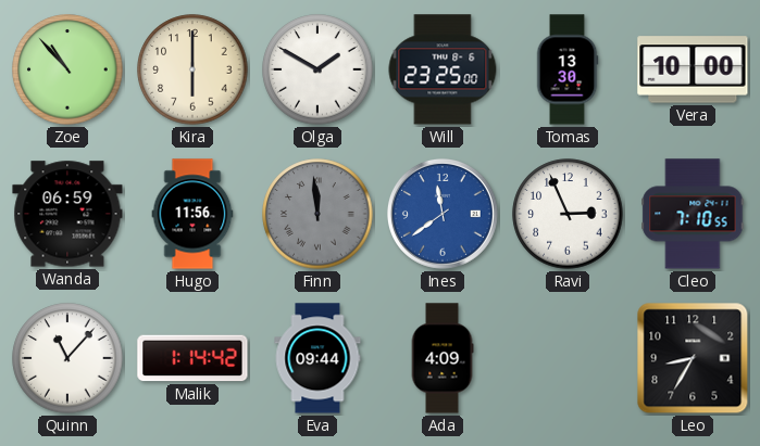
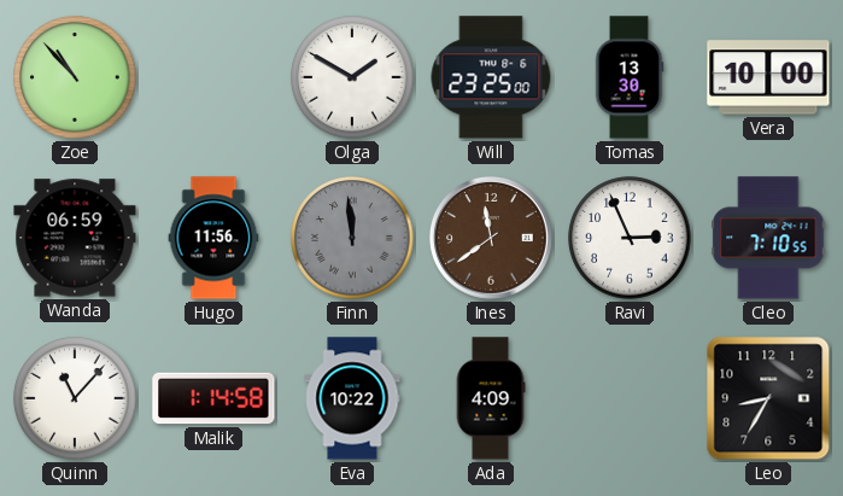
Kira: 6:00 -> none (192, 69)
Ines dial: blue -> brown (491, 238)
Malik: 1:14:42 -> 1:14:58 (213, 398)
Eva: 09:44 -> 10:22 (352, 398)
